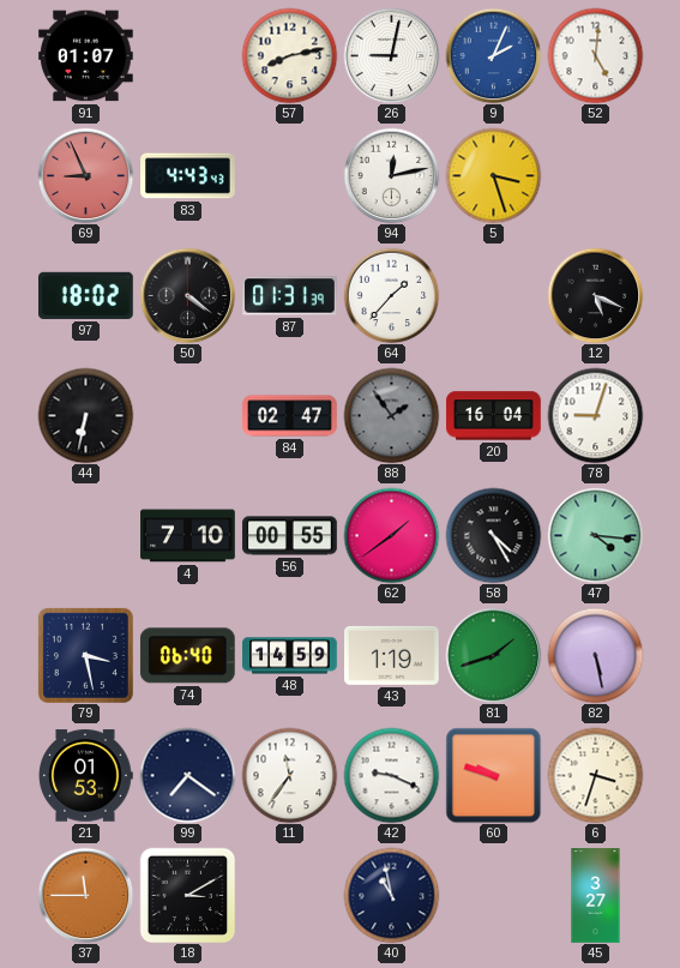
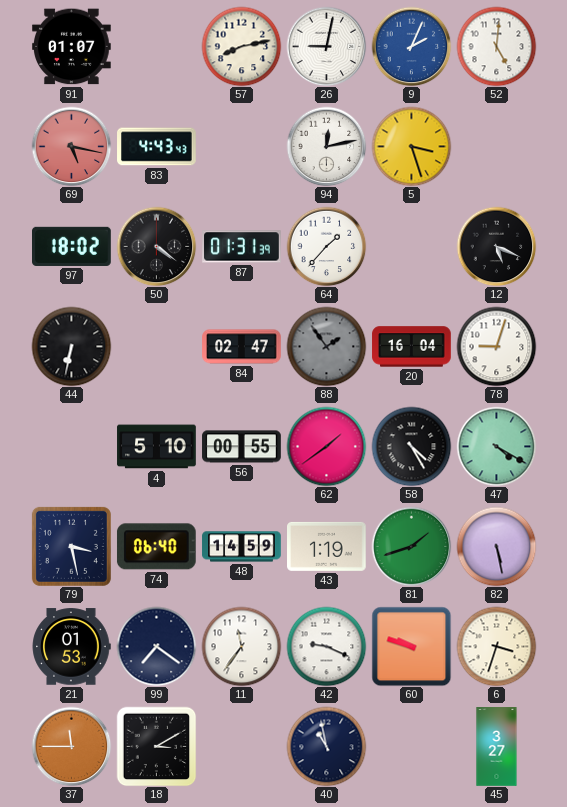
69: 8:56 -> 5:17 (71, 146)
4: 7:10 -> 5:10 (157, 447)
47: 4:16 -> 4:20 (496, 446)
